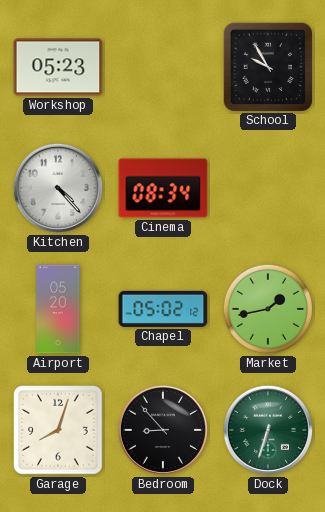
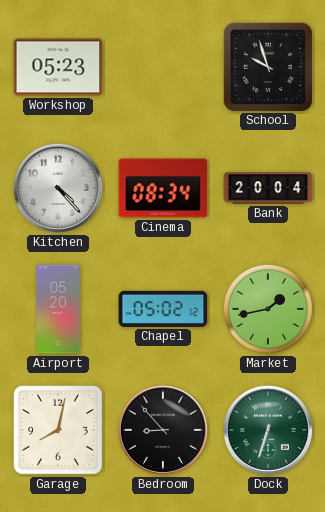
School: 9:55 -> 9:57 (267, 66)
Bank: none -> 20:04 (268, 188)
Garage: 8:03 -> 8:02 (58, 430)
